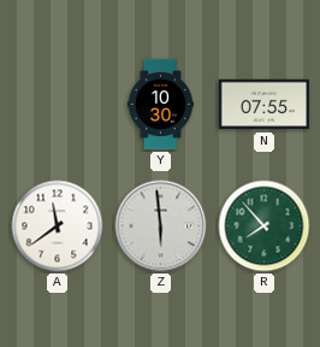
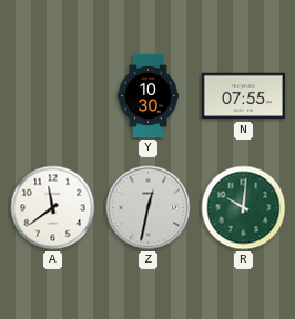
Z: 5:59 -> 12:32 (149, 208)
R: 7:53 -> 10:01 (244, 208)
